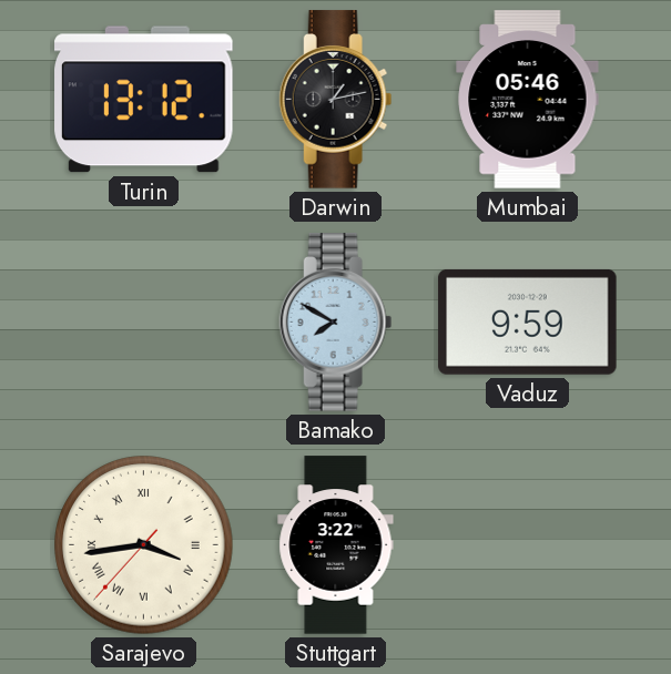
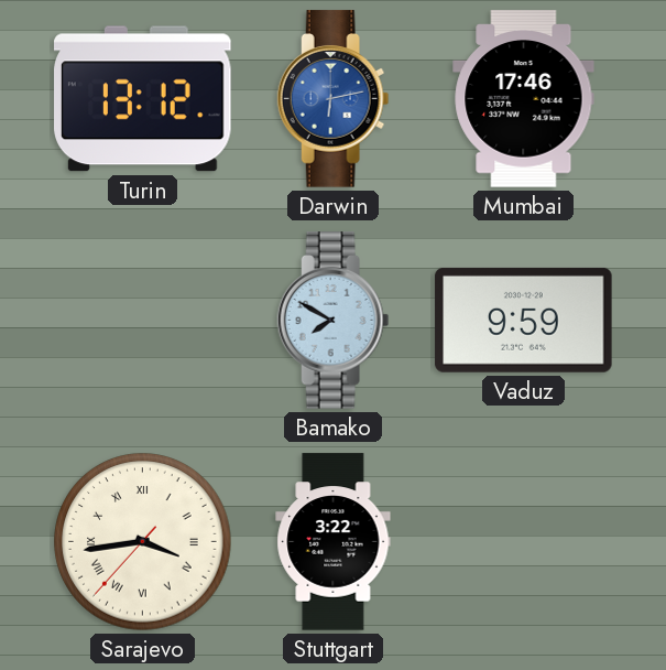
Darwin: 1:13 -> 6:13 (334, 99)
Darwin dial: black -> blue (334, 99)
Mumbai: 05:46 -> 17:46 (524, 99)
